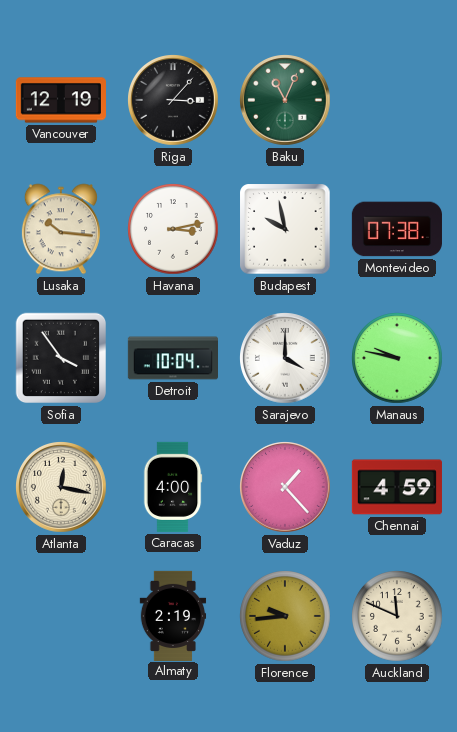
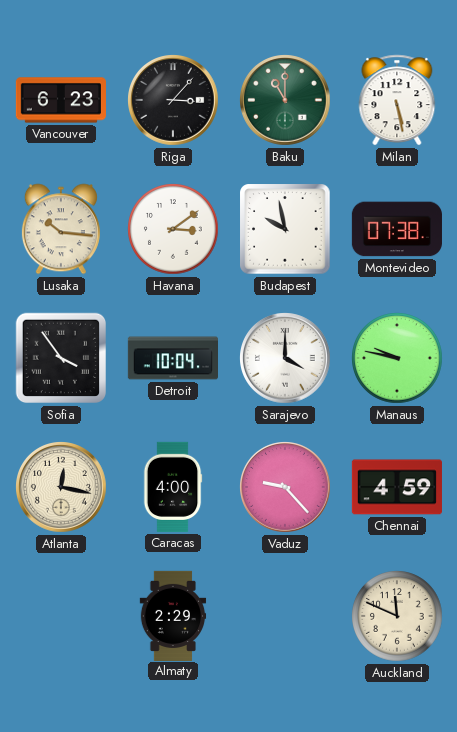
Vancouver: 12:19 -> 6:23 (61, 100)
Baku: 11:04 -> 11:00 (286, 101)
Milan: none -> 5:28 (397, 100)
Havana: 3:13 -> 3:09 (173, 229)
Vaduz: 1:23 -> 9:23 (286, 488)
Almaty: 2:19 -> 2:29 (173, 615)
Florence: 9:44 -> none (285, 616)
